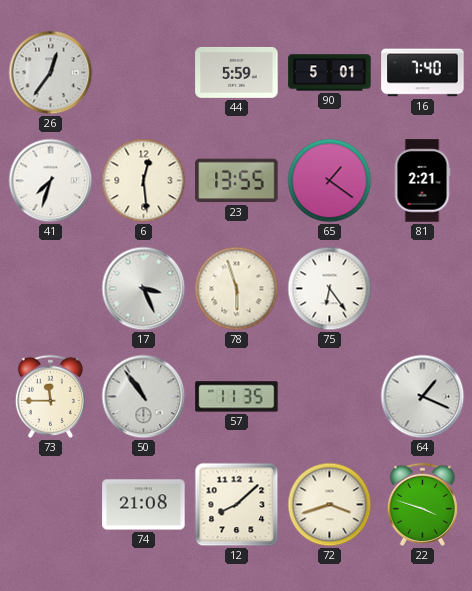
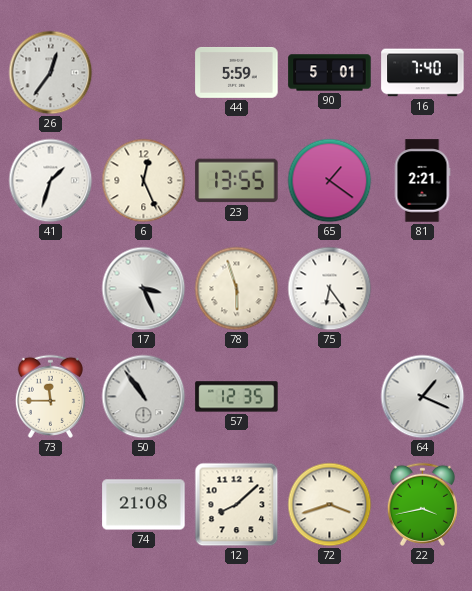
41: 7:33 -> 1:33 (51, 181)
6: 12:29 -> 12:26 (144, 181)
57: 11:35 -> 12:35 (237, 397)
22: 3:48 -> 3:43 (422, 504)
